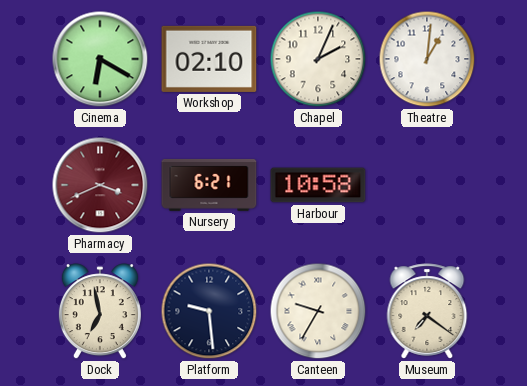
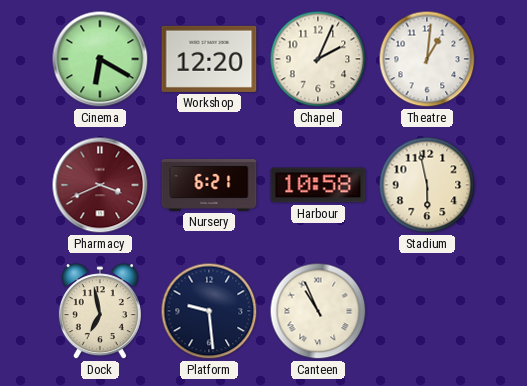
Workshop: 02:10 -> 12:20 (209, 59)
Stadium: none -> 5:58 (427, 185)
Canteen: 9:35 -> 10:56 (318, 311)
Museum: 7:21 -> none (427, 311)
